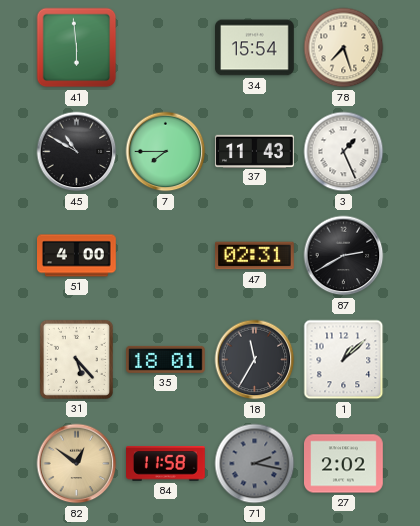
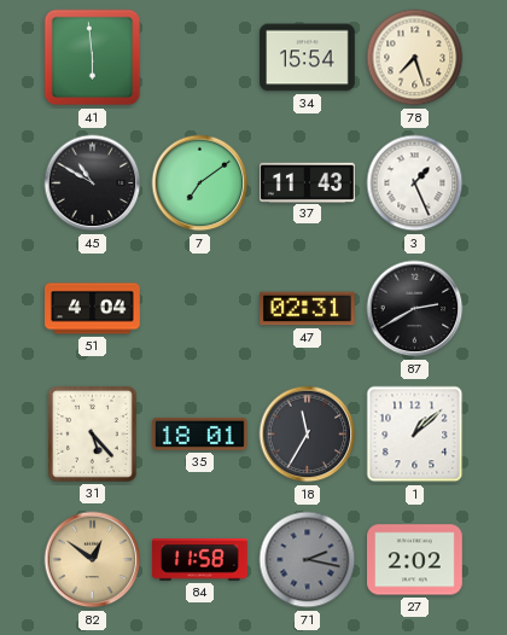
7: 7:45 -> 7:09 (200, 183)
51: 4:00 -> 4:04 (93, 309)
